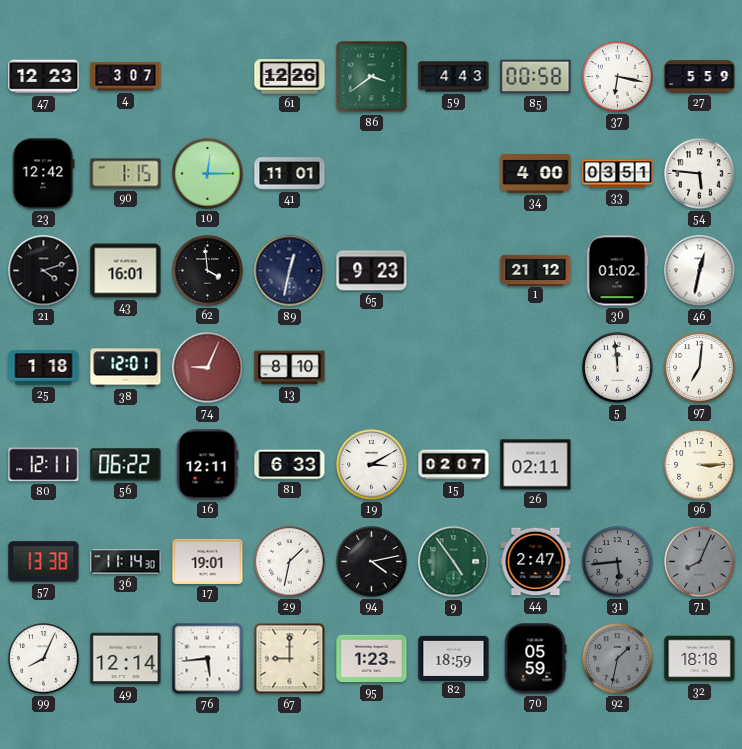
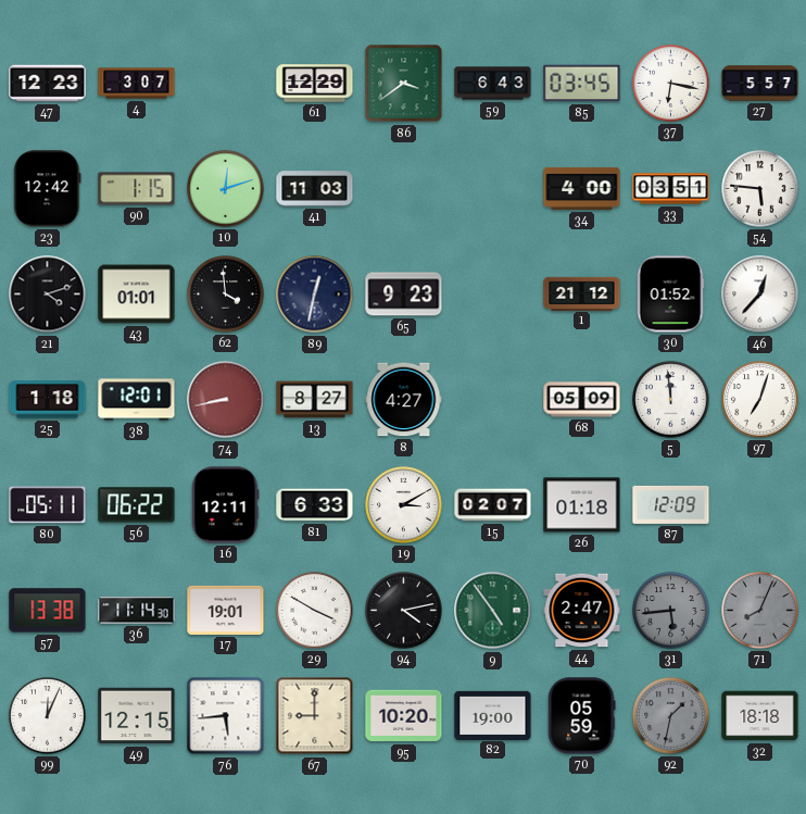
61: 12:26 -> 12:29 (315, 84)
59: 4:43 -> 6:43 (493, 84)
85: 00:58 -> 03:45 (582, 84)
27: 5:59 -> 5:57 (760, 84)
10: 12:15 -> 12:12 (226, 189)
41: 11:01 -> 11:03 (315, 189)
43: 16:01 -> 01:01 (137, 295)
30: 01:02 -> 01:52 (670, 295)
46: 12:32 -> 12:37 (760, 295)
74: 9:04 -> 8:43 (226, 400)
13: 8:10 -> 8:27 (315, 400)
8: none -> 4:27 (404, 400)
68: none -> 05:09 (582, 400)
97: 7:01 -> 7:03 (760, 400)
80: 12:11 -> 05:11 (48, 505)
26: 02:11 -> 01:18 (582, 505)
87: none -> 12:09 (671, 504)
96: 3:15 -> none (700, 465)
29: 1:32 -> 3:50 (315, 611)
99: 8:04 -> 12:04 (48, 716)
49: 12:14 -> 12:15 (137, 716)
95: 1:23 -> 10:20 (404, 716)
82: 18:59 -> 19:00 (493, 715)
